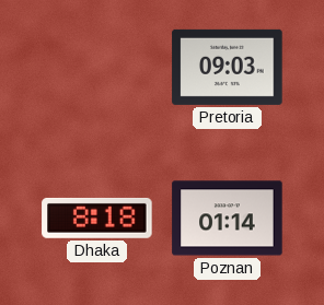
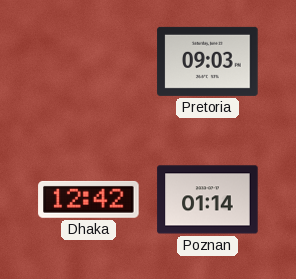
Dhaka: 8:18 -> 12:42 (89, 199)
